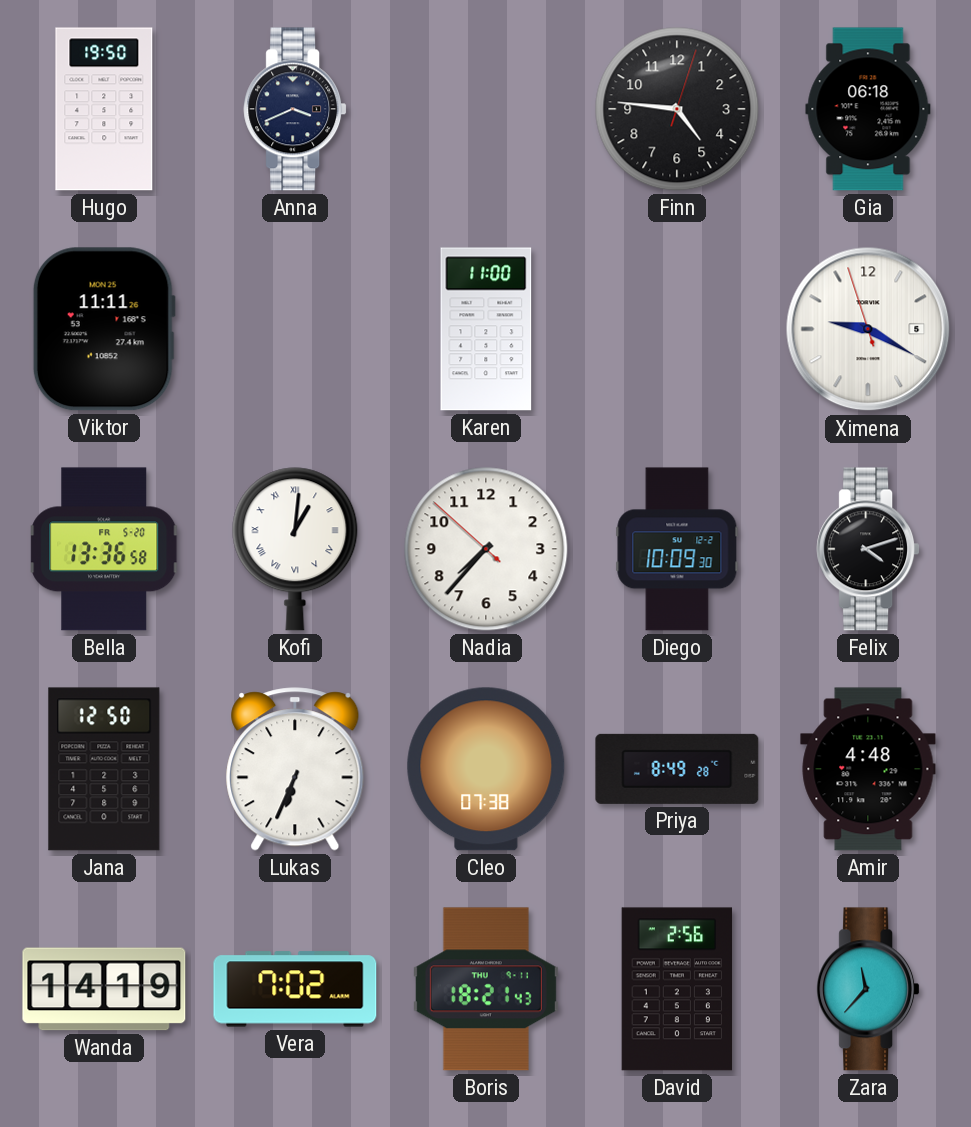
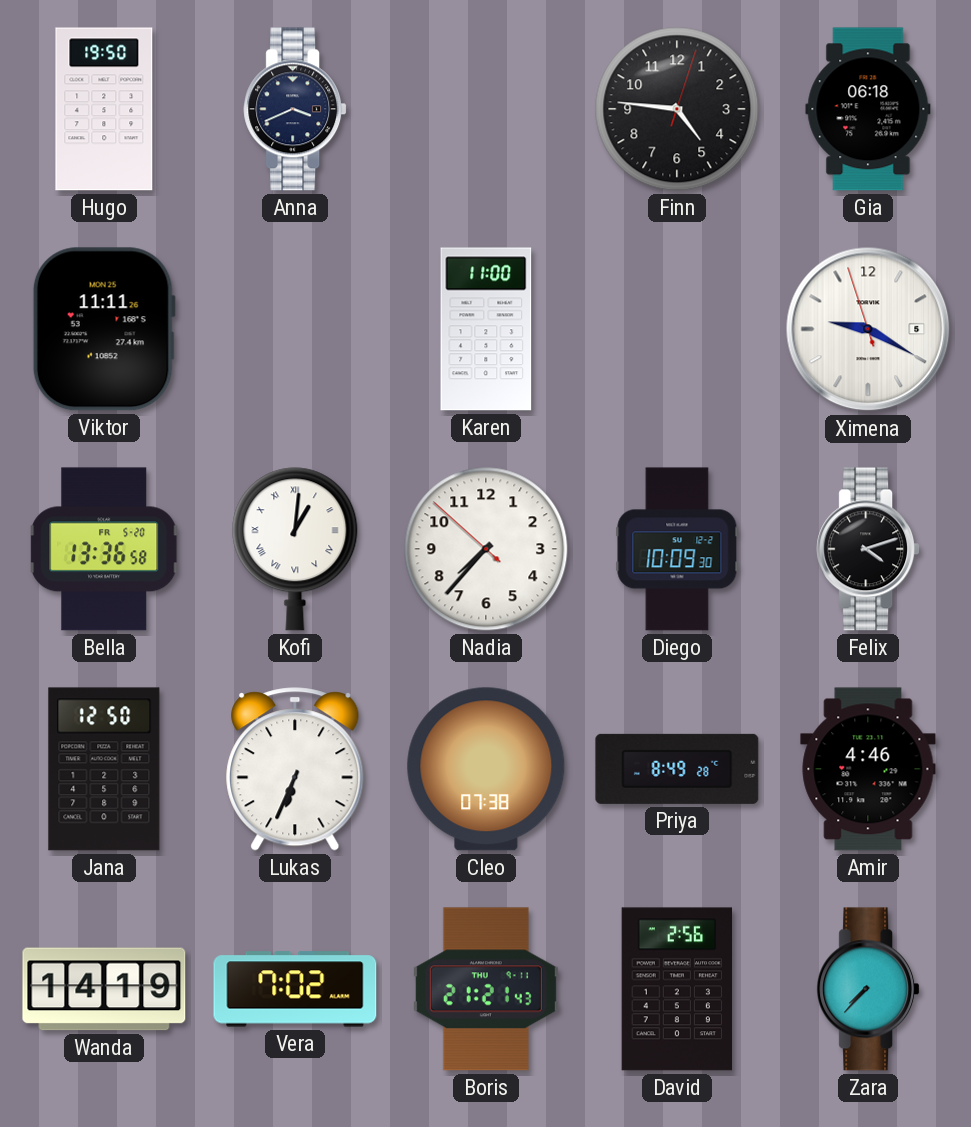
Amir: 4:48 -> 4:46 (868, 769)
Boris: 18:21 -> 21:21 (486, 989)
Zara: 11:37 -> 7:37 (868, 989)
